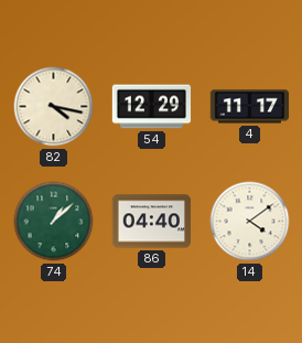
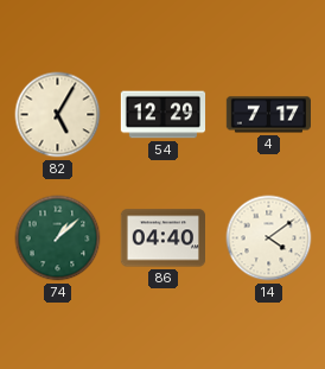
82: 4:17 -> 5:05 (58, 115)
4: 11:17 -> 7:17 (269, 115)
